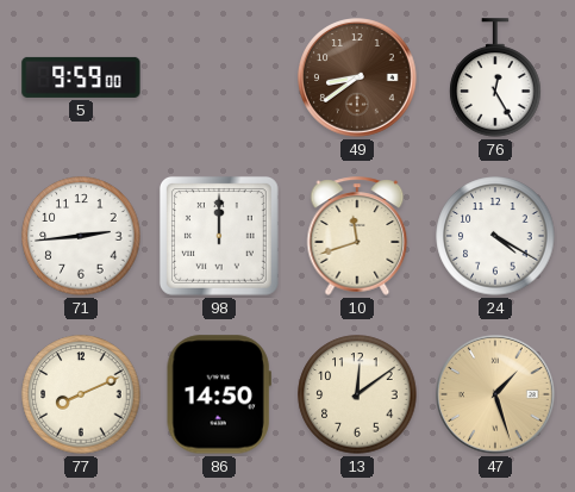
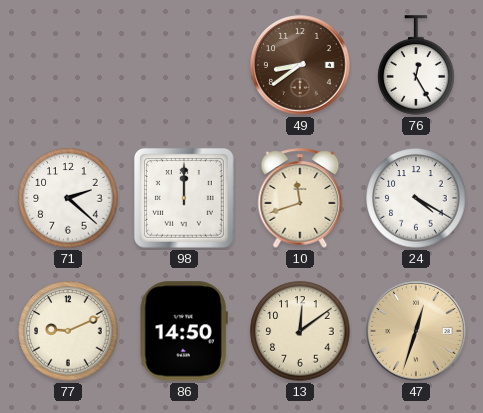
5: 9:59 -> none (81, 77)
71: 2:44 -> 2:22 (68, 198)
77: 8:11 -> 9:11 (68, 331)
47: 1:27 -> 12:33 (417, 332)
